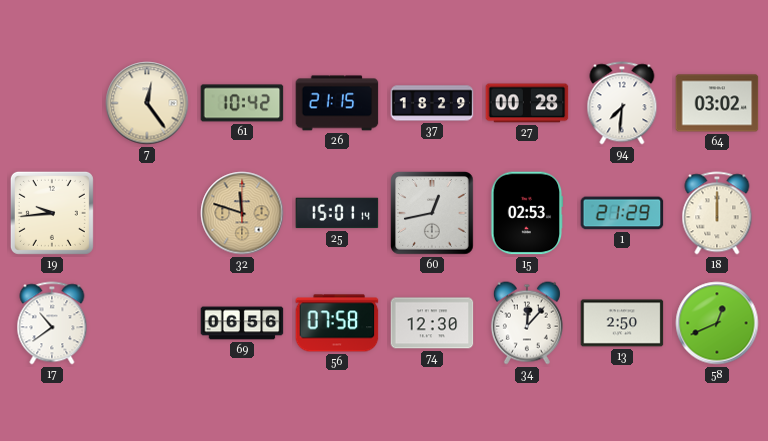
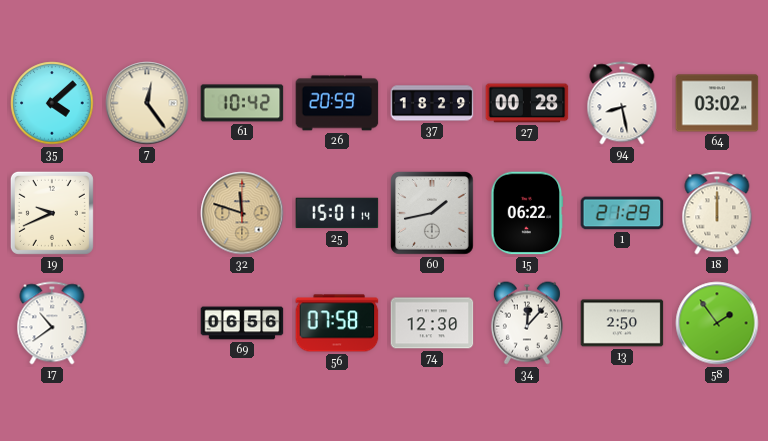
35: none -> 4:08 (52, 103)
26: 21:15 -> 20:59 (337, 103)
94: 7:31 -> 8:28 (622, 103)
19: 9:44 -> 9:41 (52, 213)
60: 12:43 -> 1:43 (433, 214)
15: 02:53 -> 06:22 (527, 213)
58: 12:41 -> 1:54 (717, 323)
